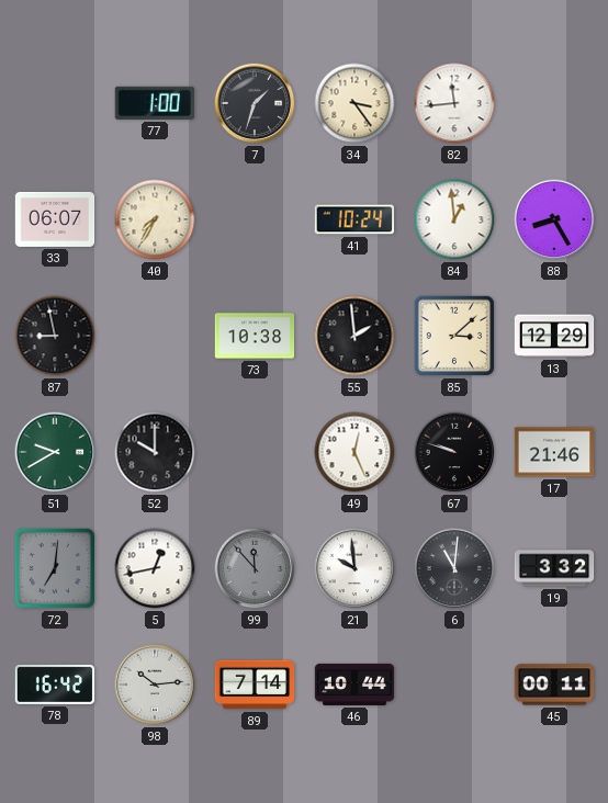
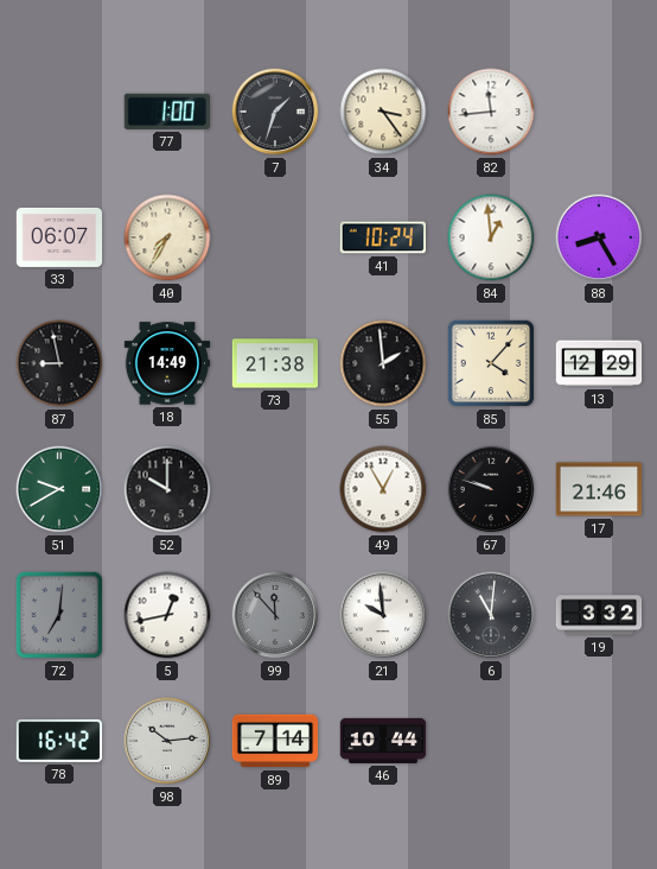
18: none -> 14:49 (167, 363)
73: 10:38 -> 21:38 (275, 363)
85: 3:08 -> 4:07 (491, 363)
49: 12:26 -> 12:55 (383, 489)
45: 00:11 -> none (554, 685)
